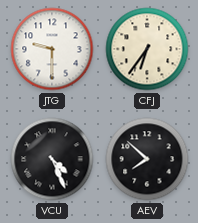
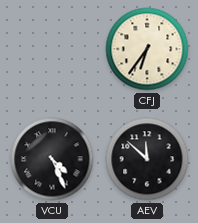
JTG: 9:30 -> none (52, 49)
AEV: 7:52 -> 11:52 (147, 159)
